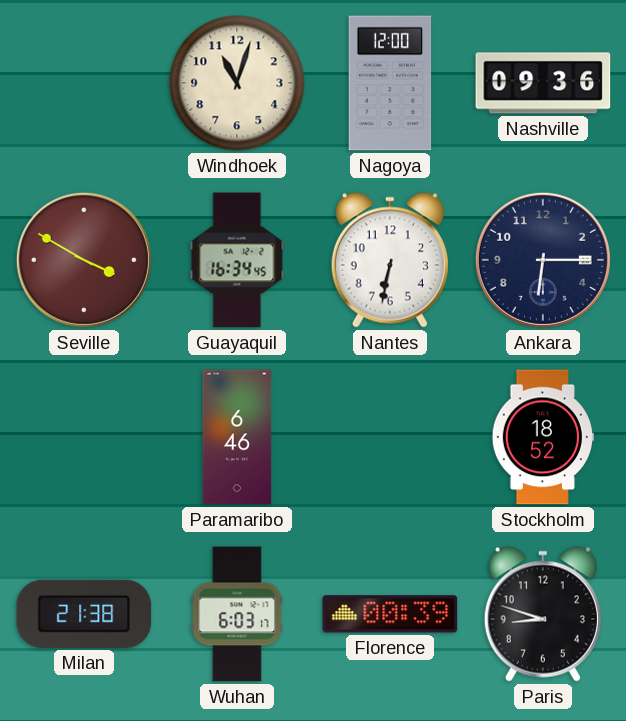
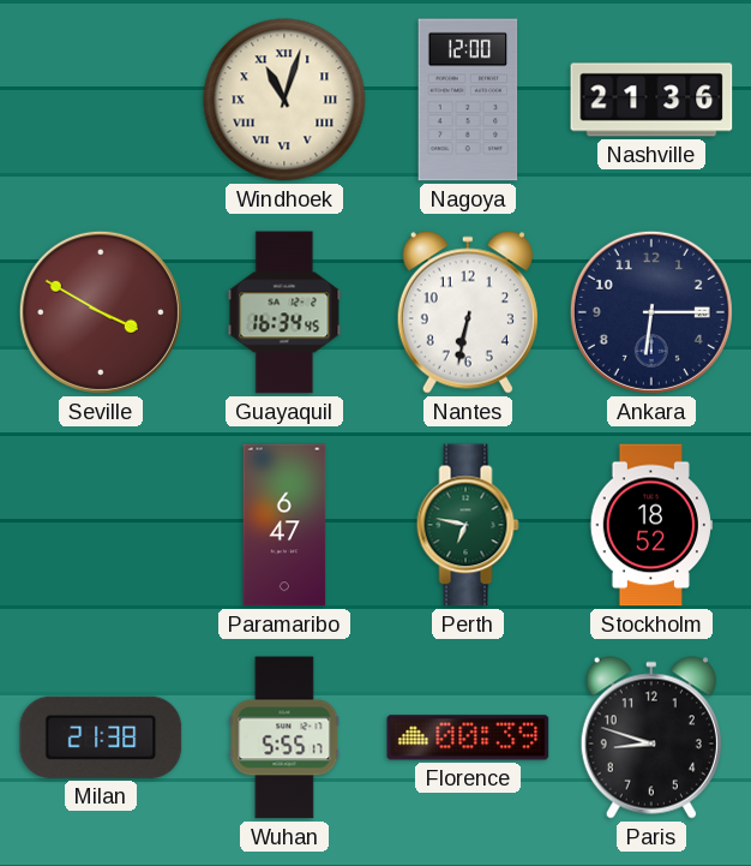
Windhoek numerals: Arabic -> Roman (284, 100)
Nashville: 09:36 -> 21:36 (651, 100)
Paramaribo: 6:46 -> 6:47 (284, 525)
Perth: none -> 6:47 (468, 525)
Wuhan: 6:03 -> 5:55 (284, 737)
